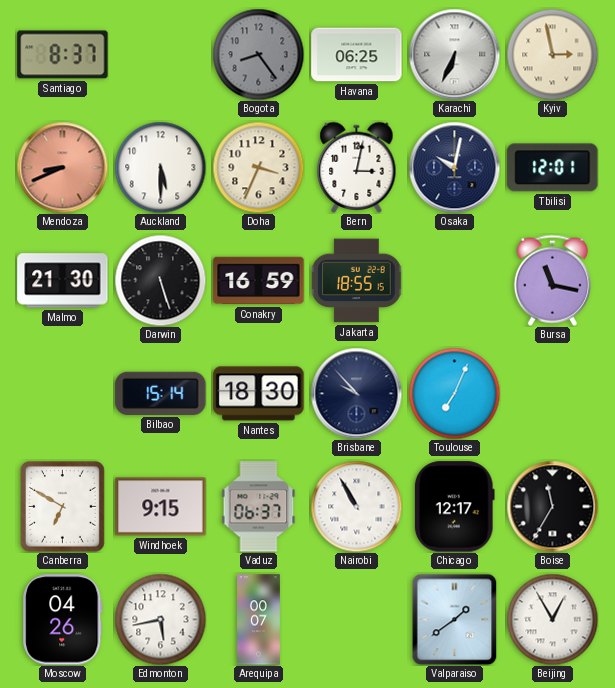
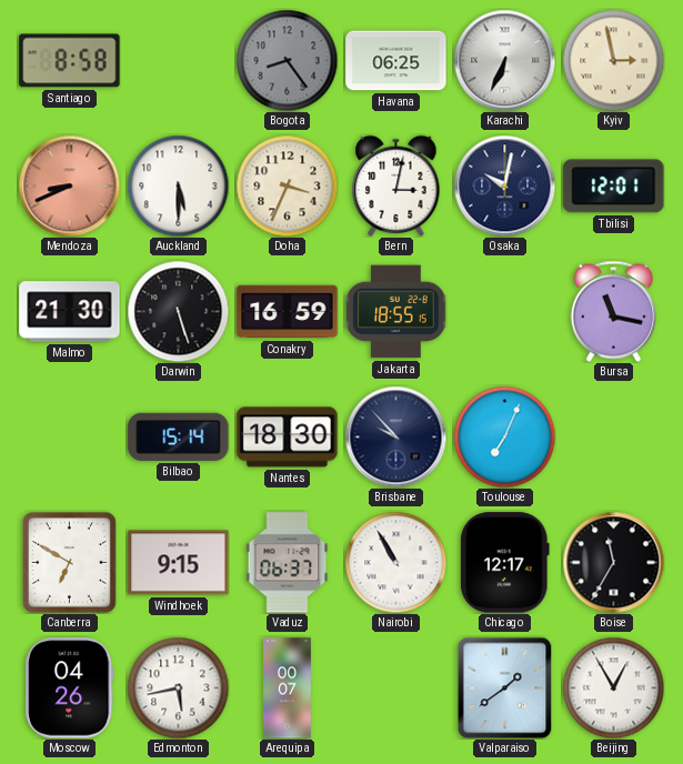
Santiago: 8:37 -> 8:58 (70, 61)
